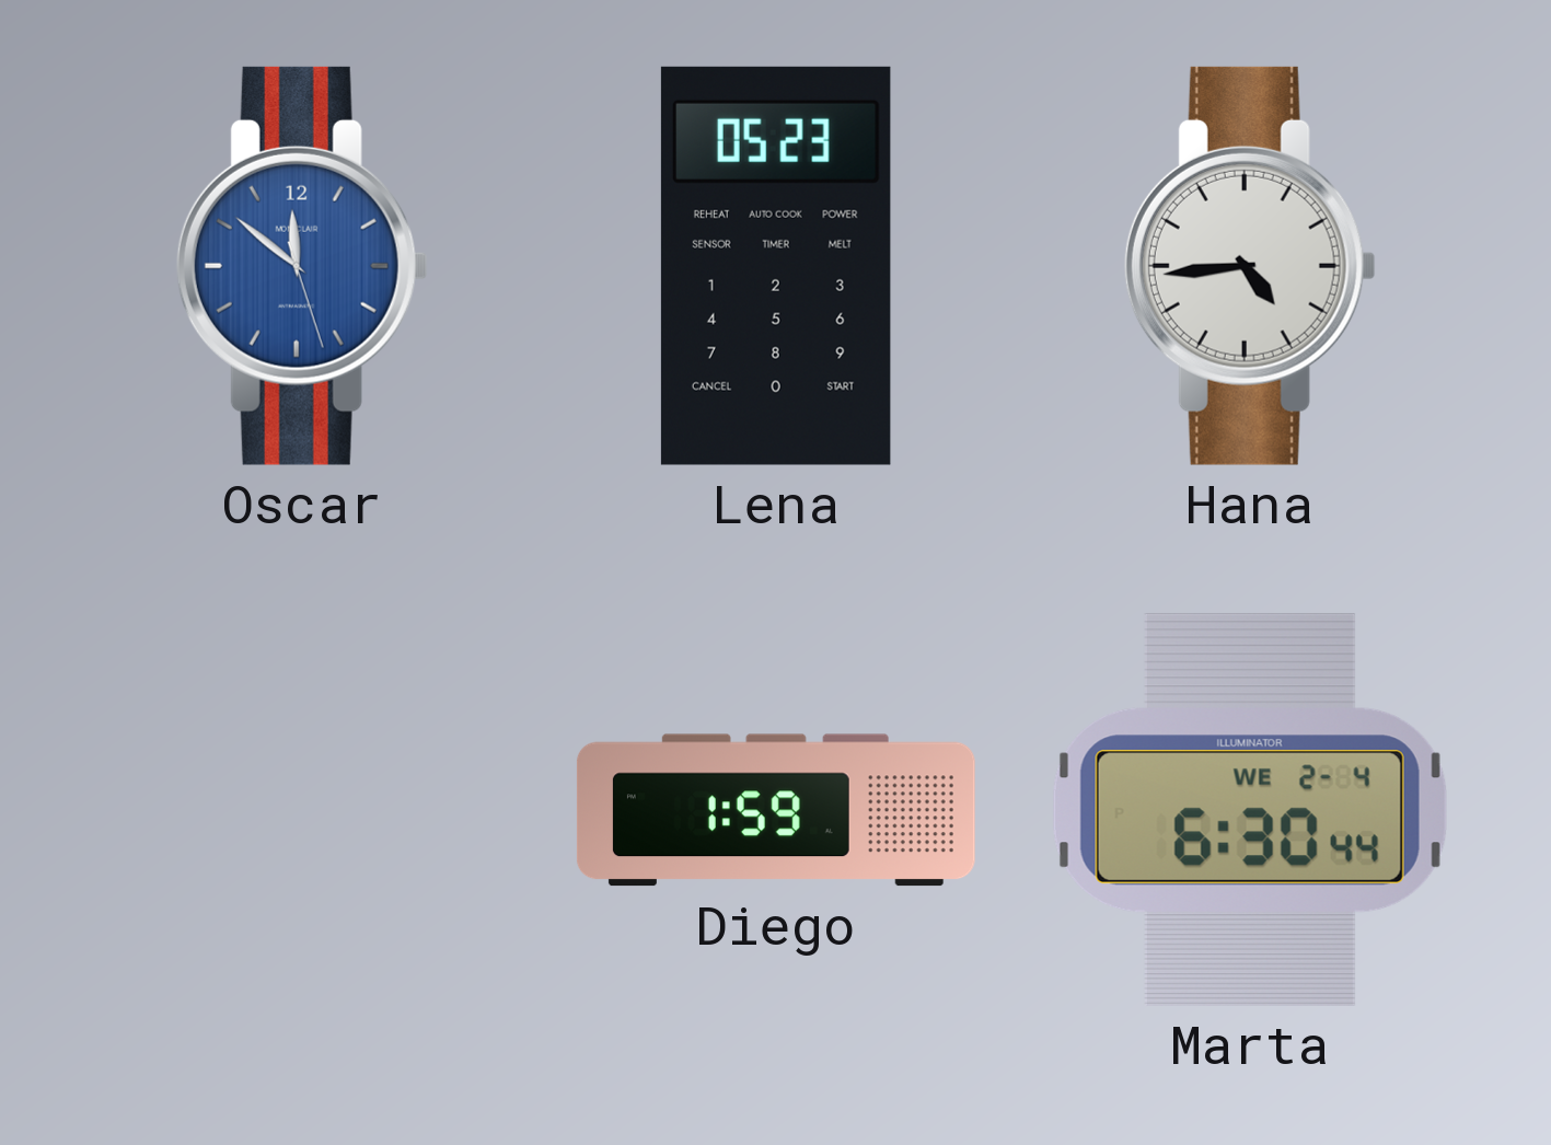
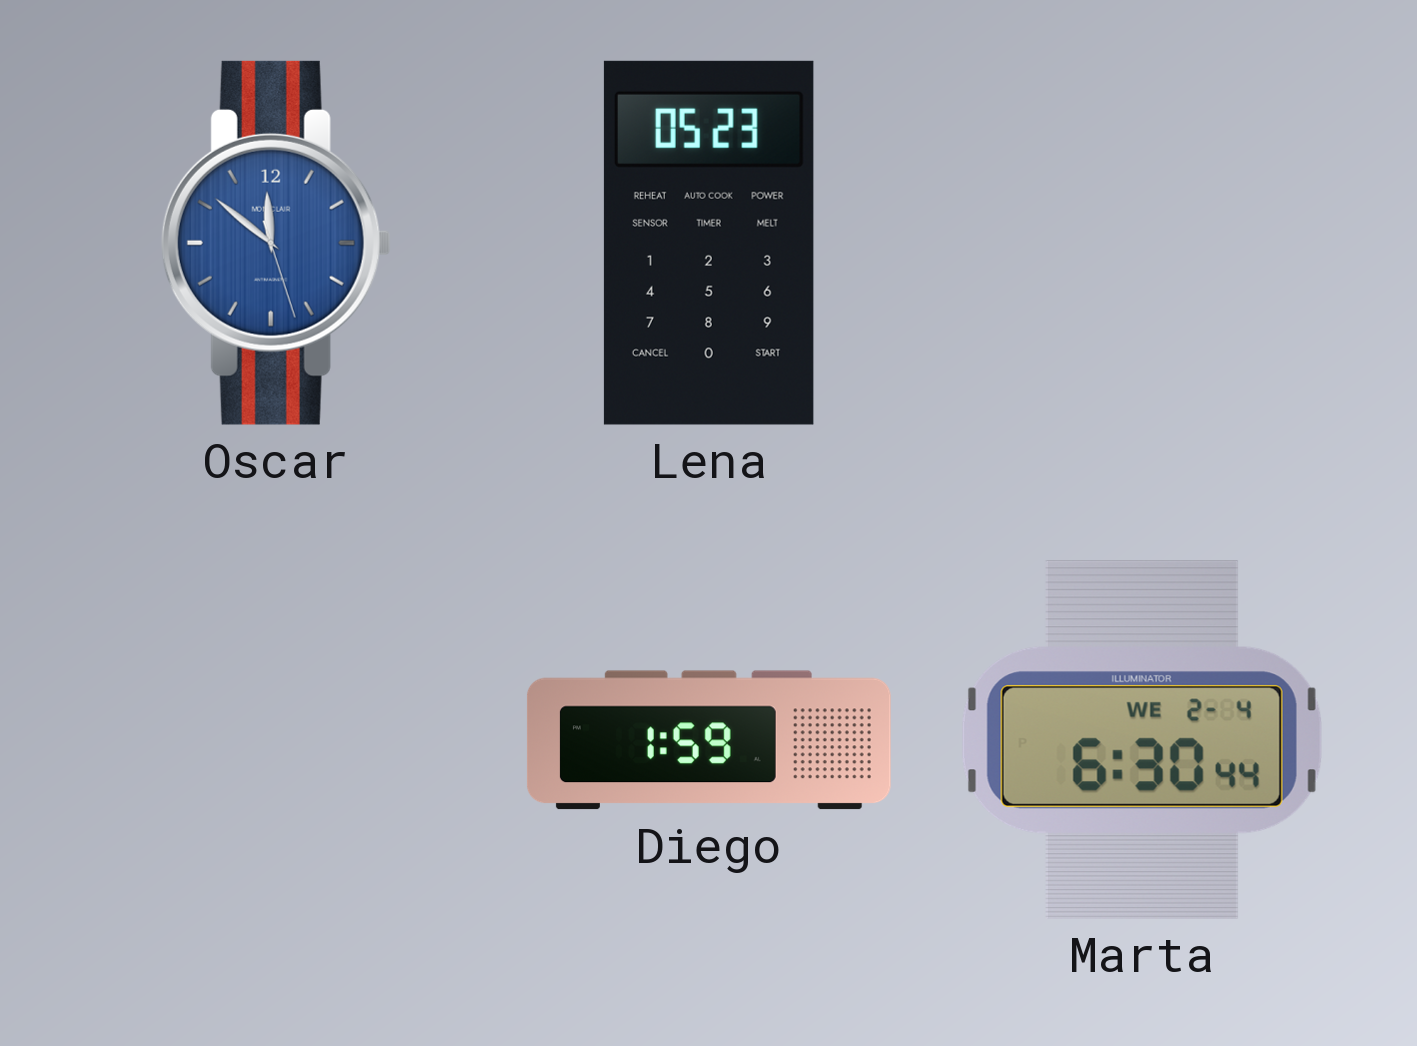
Hana: 4:44 -> none (1250, 266)
